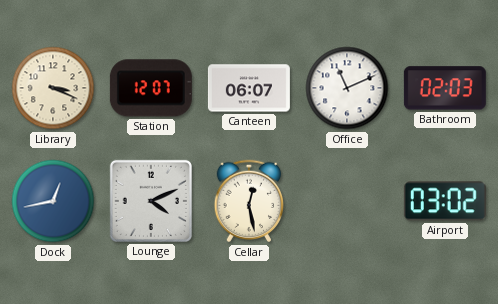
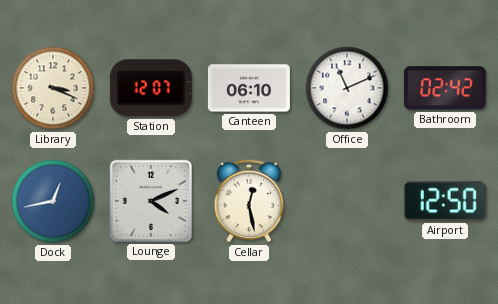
Canteen: 06:07 -> 06:10 (249, 88)
Bathroom: 02:03 -> 02:42 (445, 88)
Airport: 03:02 -> 12:50 (445, 201)
